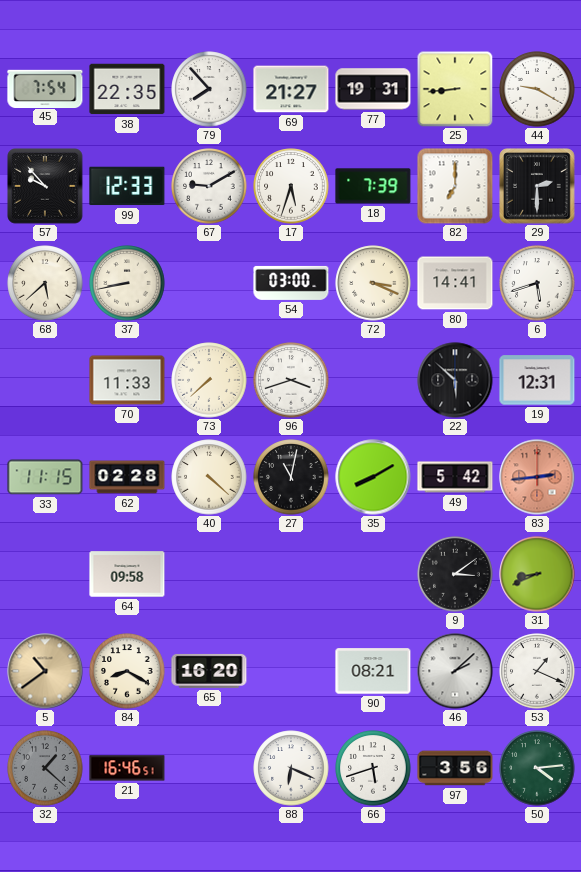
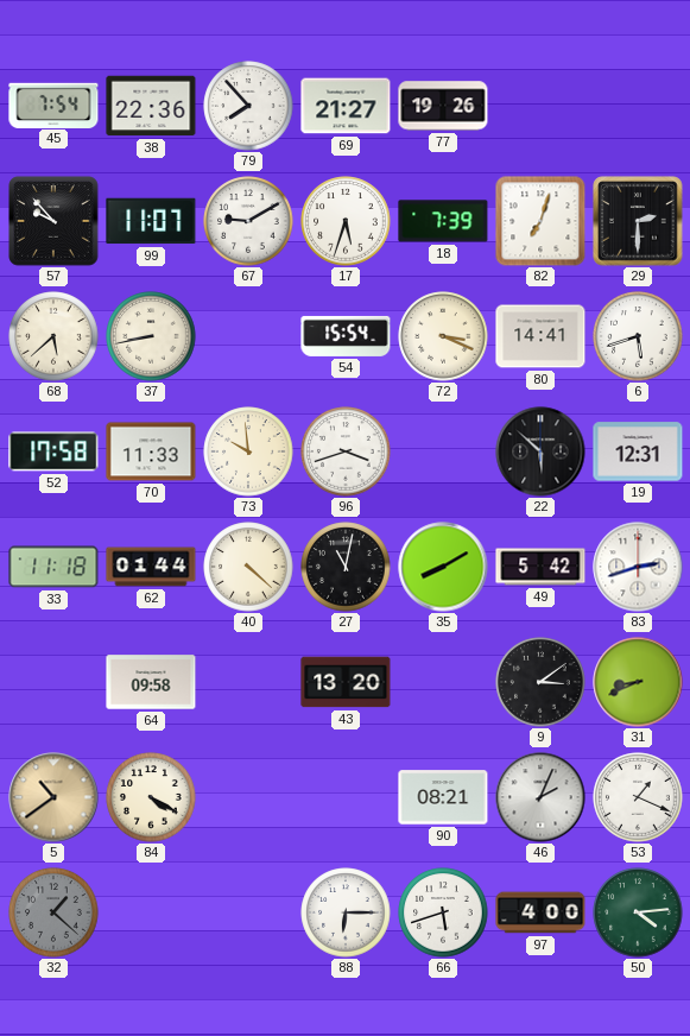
38: 22:35 -> 22:36 (151, 106)
77: 19:31 -> 19:26 (443, 106)
25: 8:44 -> none (455, 89)
44: 9:20 -> none (537, 89)
99: 12:33 -> 11:07 (151, 221)
82: 7:00 -> 7:03 (540, 221)
54: 03:00 -> 15:54 (346, 336)
52: none -> 17:58 (53, 451)
73: 7:38 -> 9:59 (248, 451)
33: 11:15 -> 11:18 (53, 567)
62: 02:28 -> 01:44 (151, 567)
83: 2:44 -> 2:42 (638, 567)
83 dial: salmon -> white (638, 567)
43: none -> 13:20 (346, 682)
84: 8:20 -> 4:20 (151, 797)
65: 16:20 -> none (209, 671)
46: 2:08 -> 2:04 (540, 797)
21: 16:46 -> none (127, 768)
88: 6:19 -> 6:15 (346, 912)
97: 3:56 -> 4:00 (540, 912)
